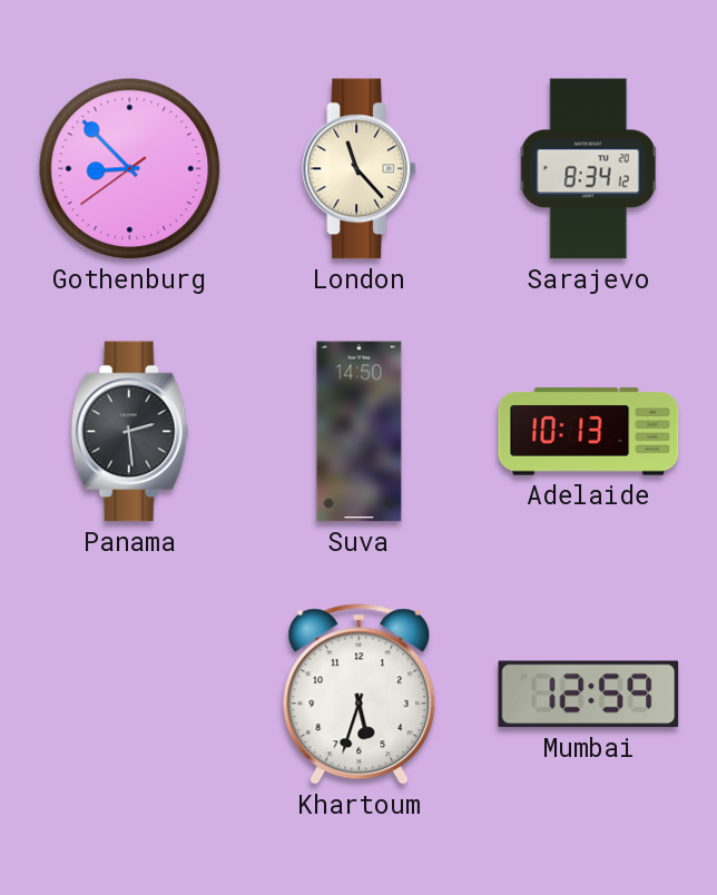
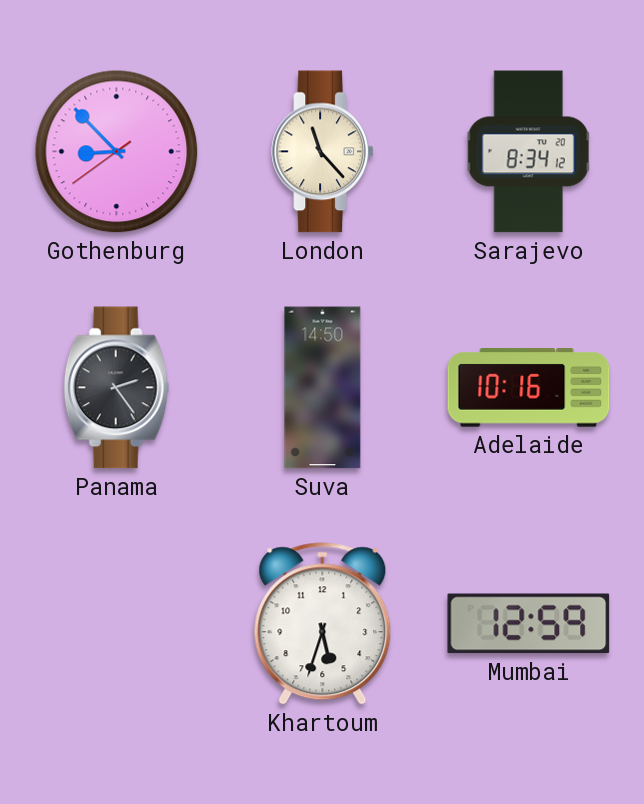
Panama: 2:29 -> 2:24 (117, 388)
Adelaide: 10:13 -> 10:16 (529, 388)
